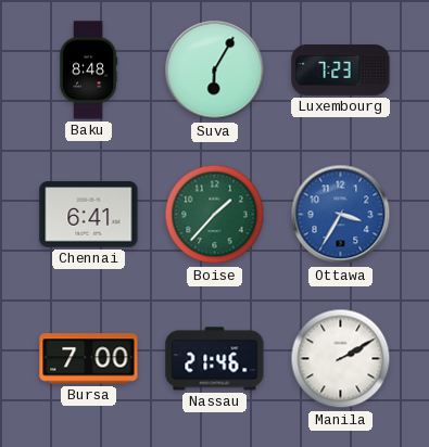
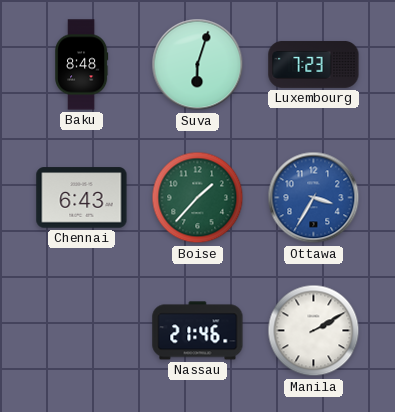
Suva: 6:05 -> 6:03 (198, 65)
Chennai: 6:41 -> 6:43 (82, 198)
Bursa: 7:00 -> none (89, 359)
